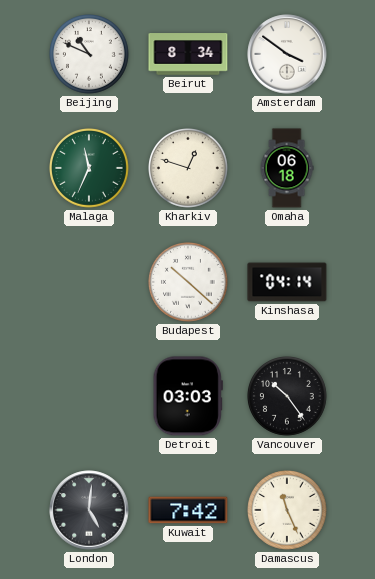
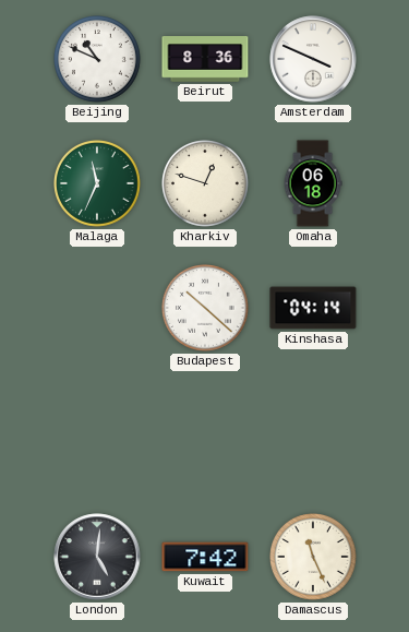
Beirut: 8:34 -> 8:36 (205, 59)
Amsterdam: 3:51 -> 3:49 (313, 59)
Detroit: 03:03 -> none (188, 396)
Vancouver: 10:24 -> none (288, 397)
